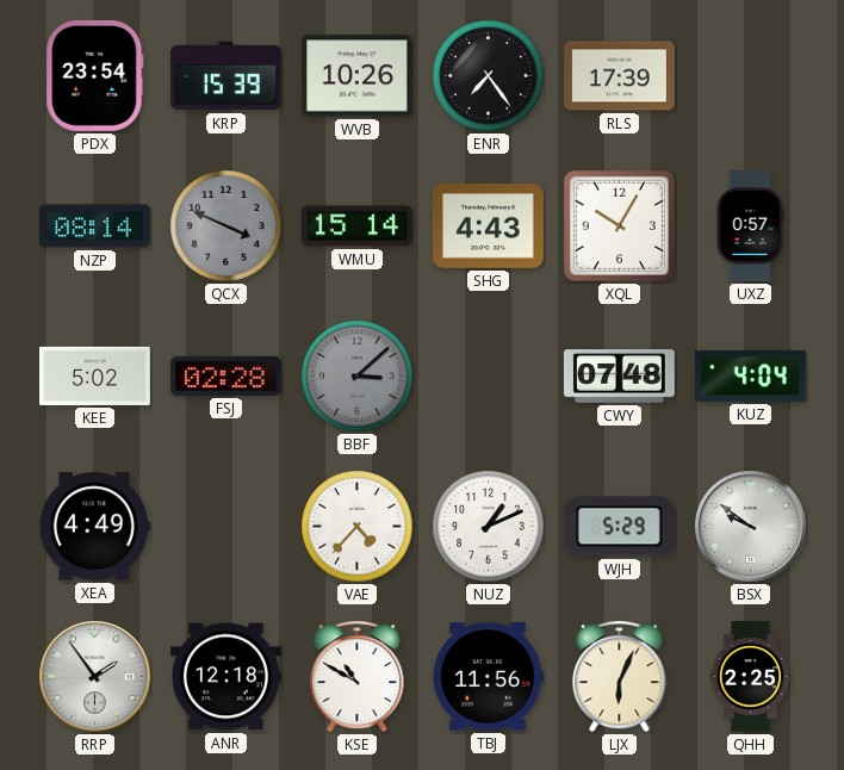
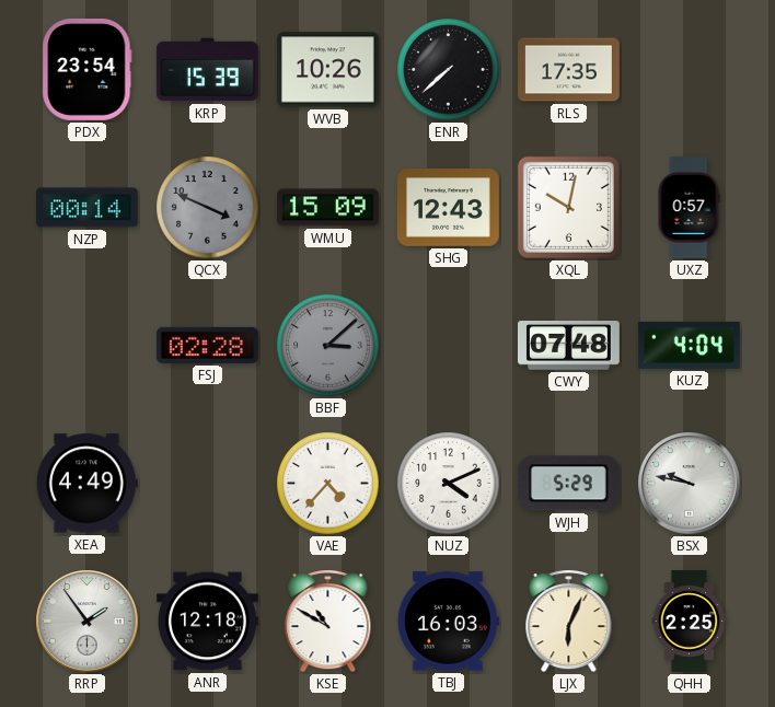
ENR: 7:24 -> 7:38 (449, 70)
RLS: 17:39 -> 17:35 (569, 70)
NZP: 08:14 -> 00:14 (86, 208)
WMU: 15:14 -> 15:09 (327, 208)
SHG: 4:43 -> 12:43 (448, 208)
XQL: 10:05 -> 10:02 (568, 207)
KEE: 5:02 -> none (95, 375)
NUZ: 1:11 -> 4:11 (449, 484)
BSX: 9:51 -> 9:47 (690, 484)
TBJ: 11:56 -> 16:03 (448, 622)
